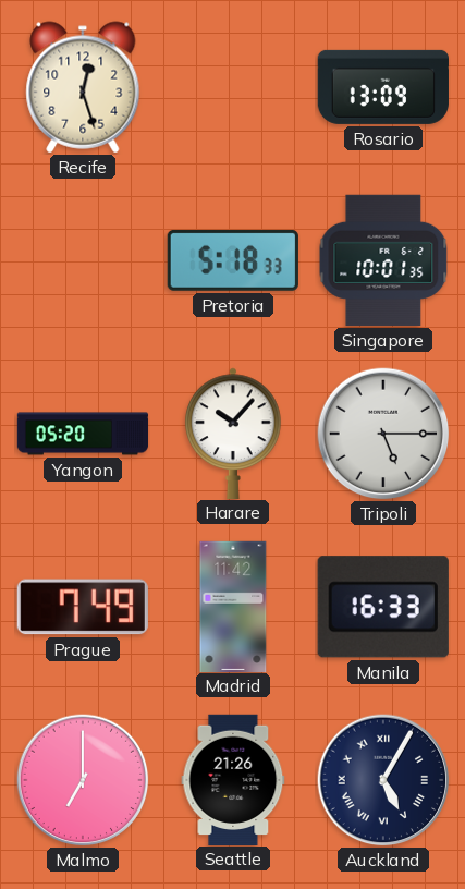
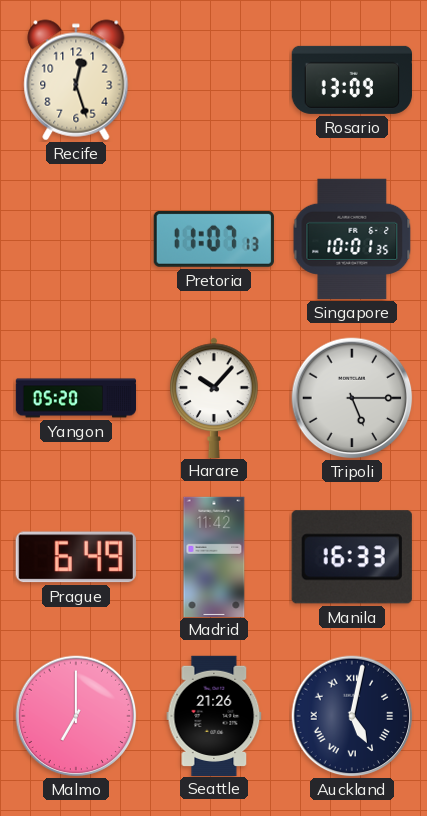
Pretoria: 5:18 -> 11:07 (214, 239)
Prague: 7:49 -> 6:49 (76, 557)
Auckland: 5:05 -> 5:02 (352, 716)
